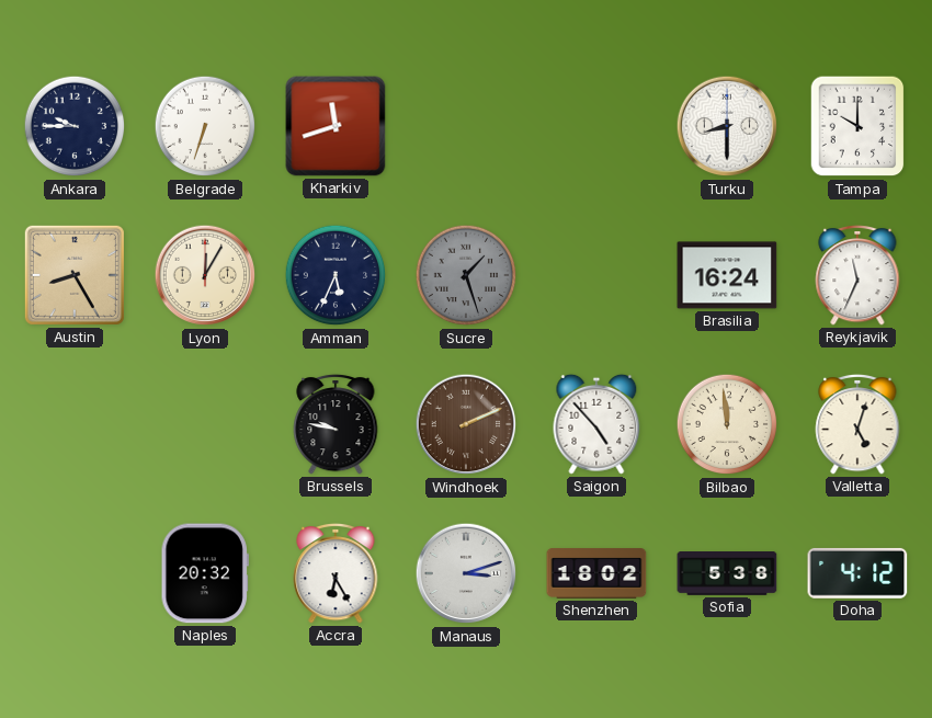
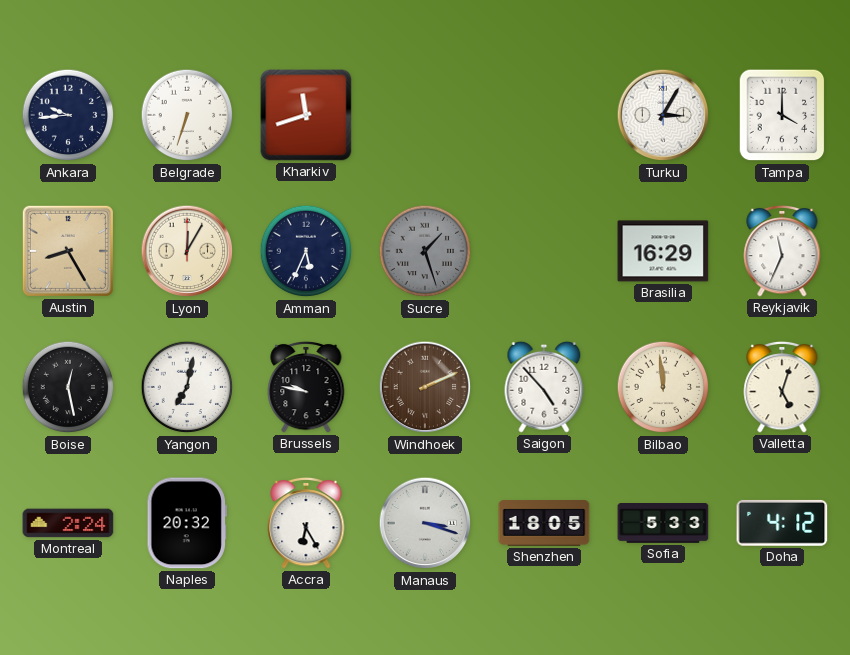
Ankara: 9:45 -> 9:44 (68, 115)
Turku: 8:30 -> 3:05 (663, 115)
Tampa: 10:00 -> 4:00 (782, 115)
Brasilia: 16:24 -> 16:29 (663, 251)
Boise: none -> 12:28 (68, 387)
Yangon: none -> 7:02 (187, 387)
Montreal: none -> 2:24 (68, 523)
Manaus: 3:12 -> 3:18 (425, 523)
Shenzhen: 18:02 -> 18:05 (544, 523)
Sofia: 5:38 -> 5:33 (663, 524)
